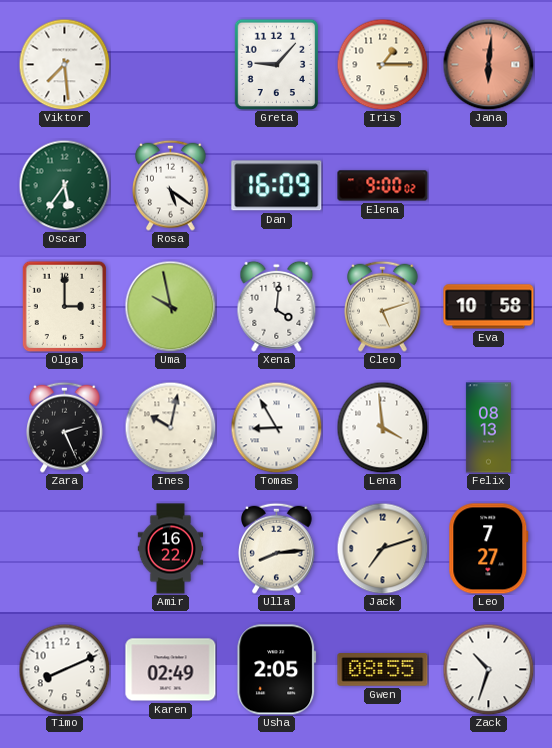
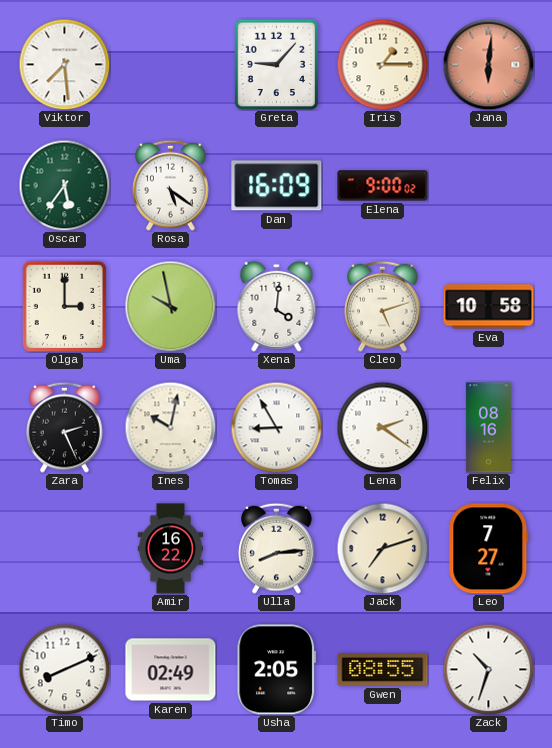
Lena: 3:59 -> 2:21 (382, 427)
Felix: 08:13 -> 08:16 (488, 428)
